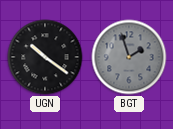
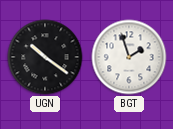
BGT dial: grey -> white (129, 57)
